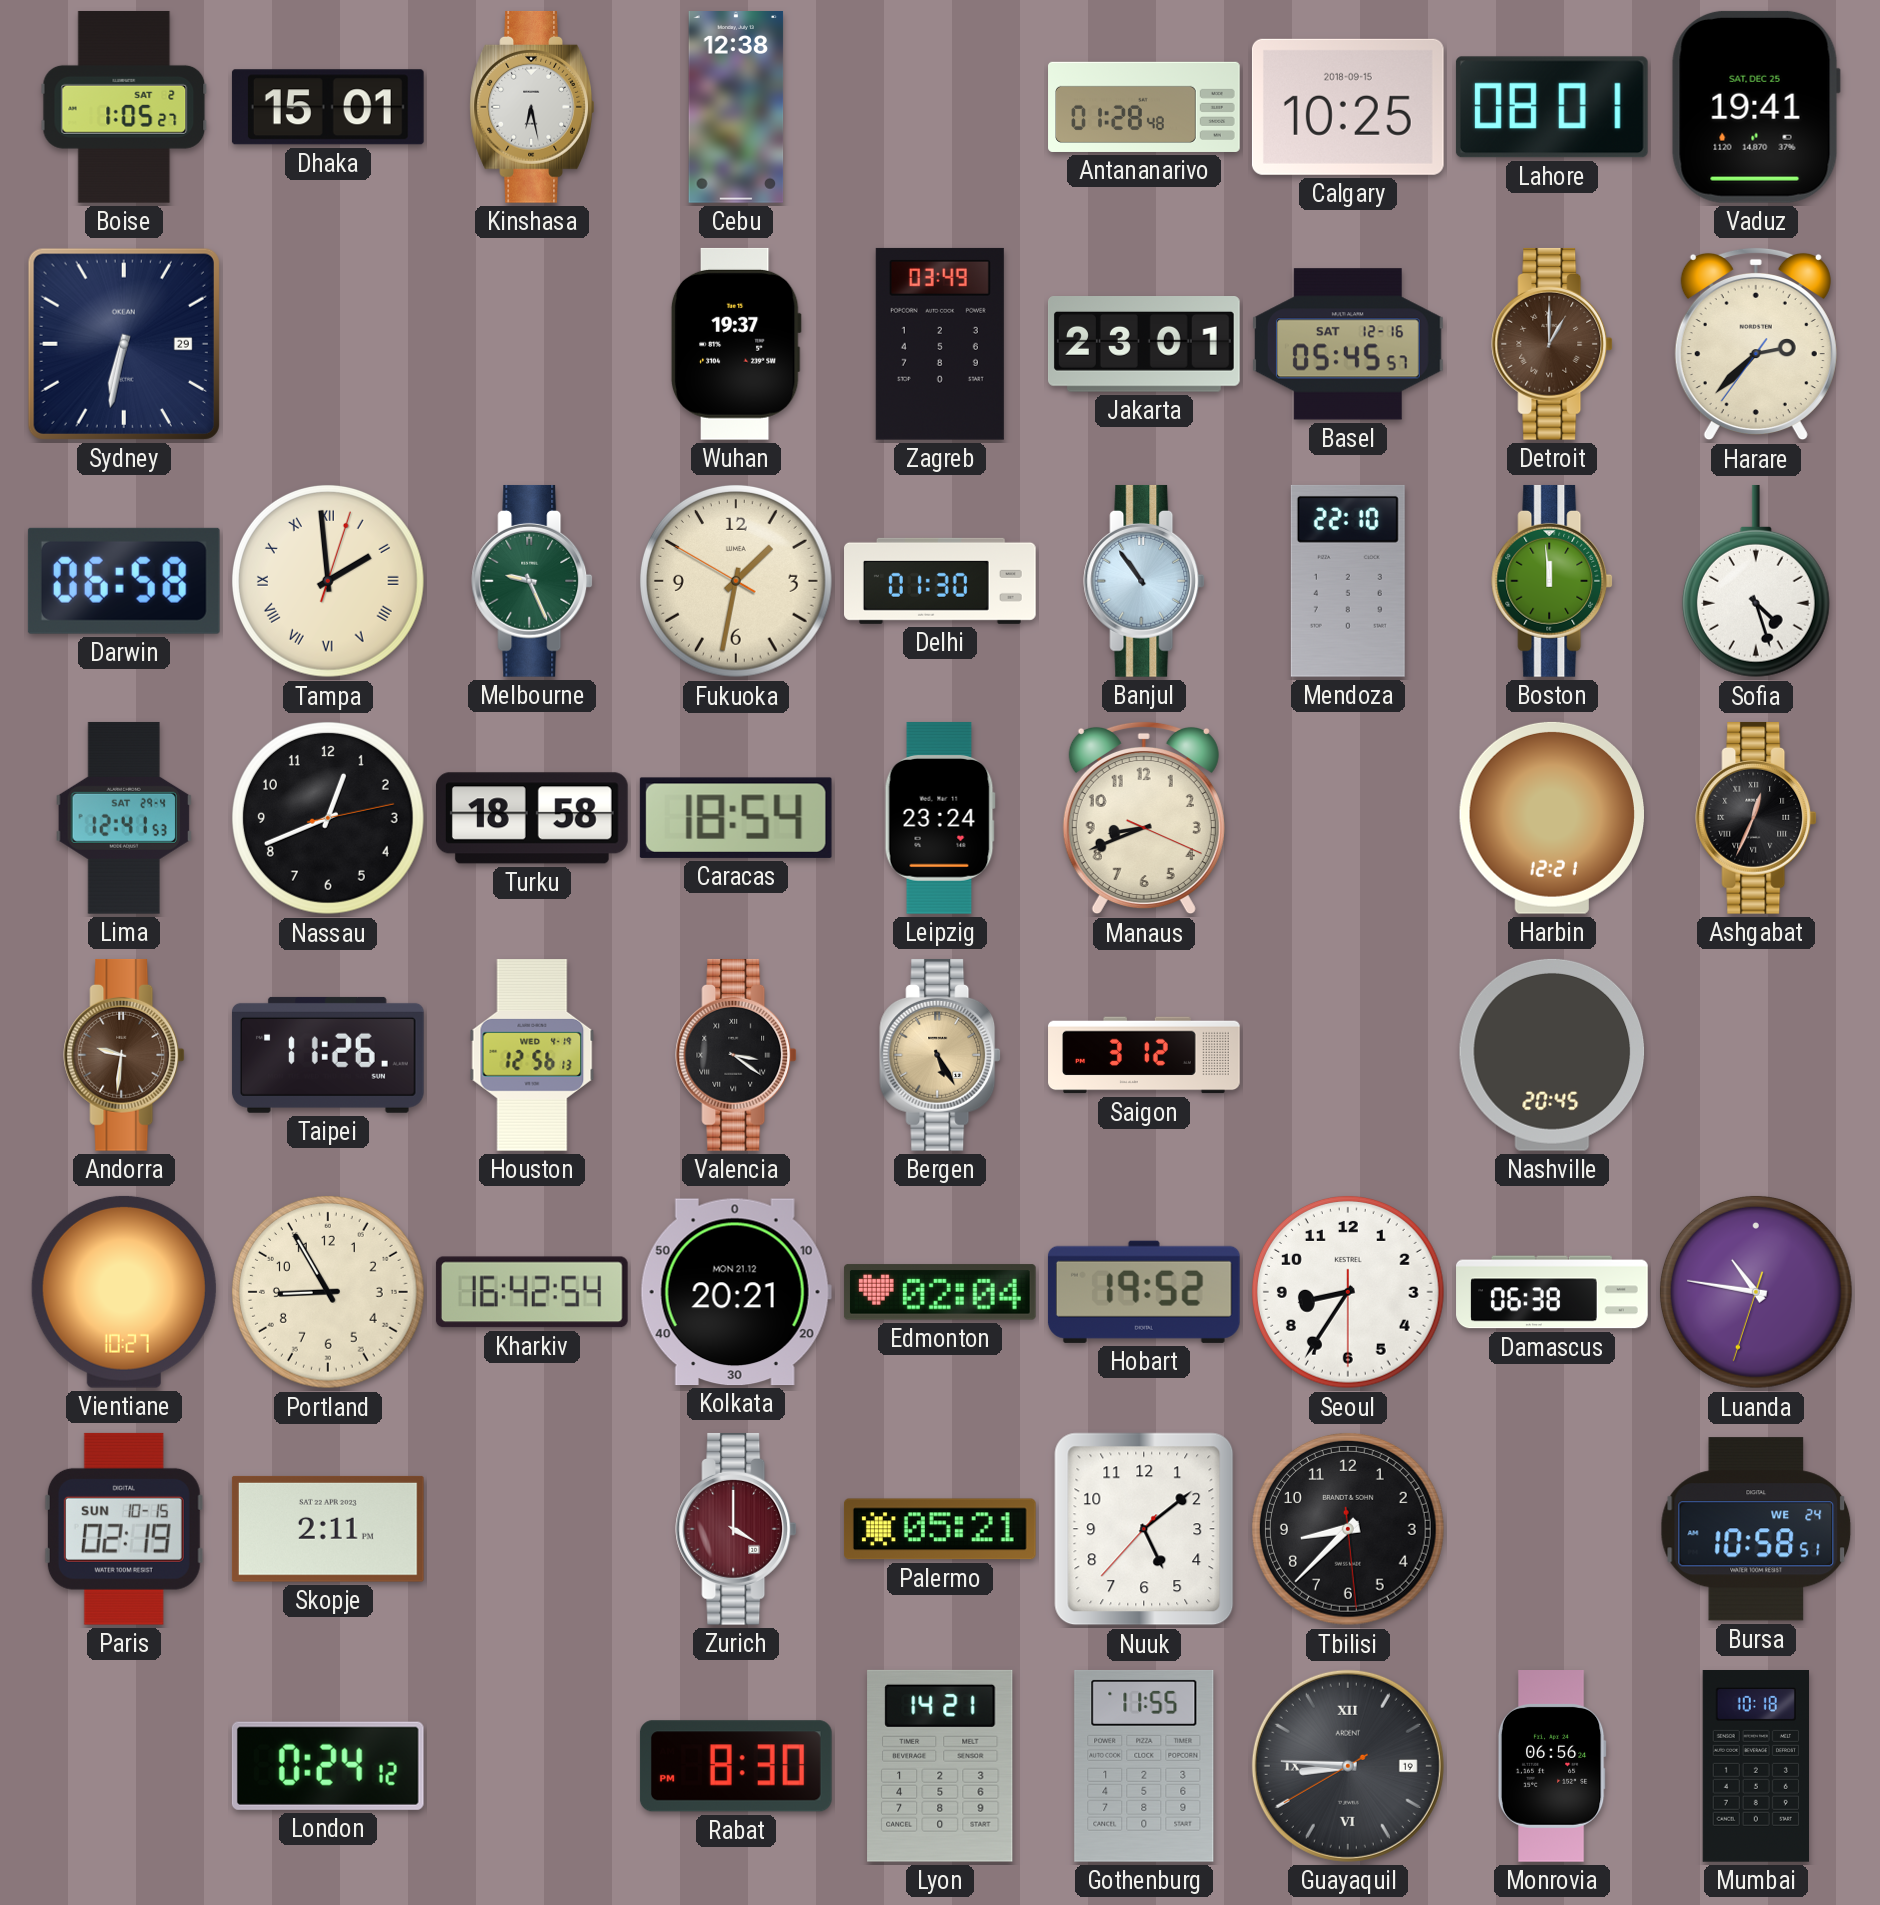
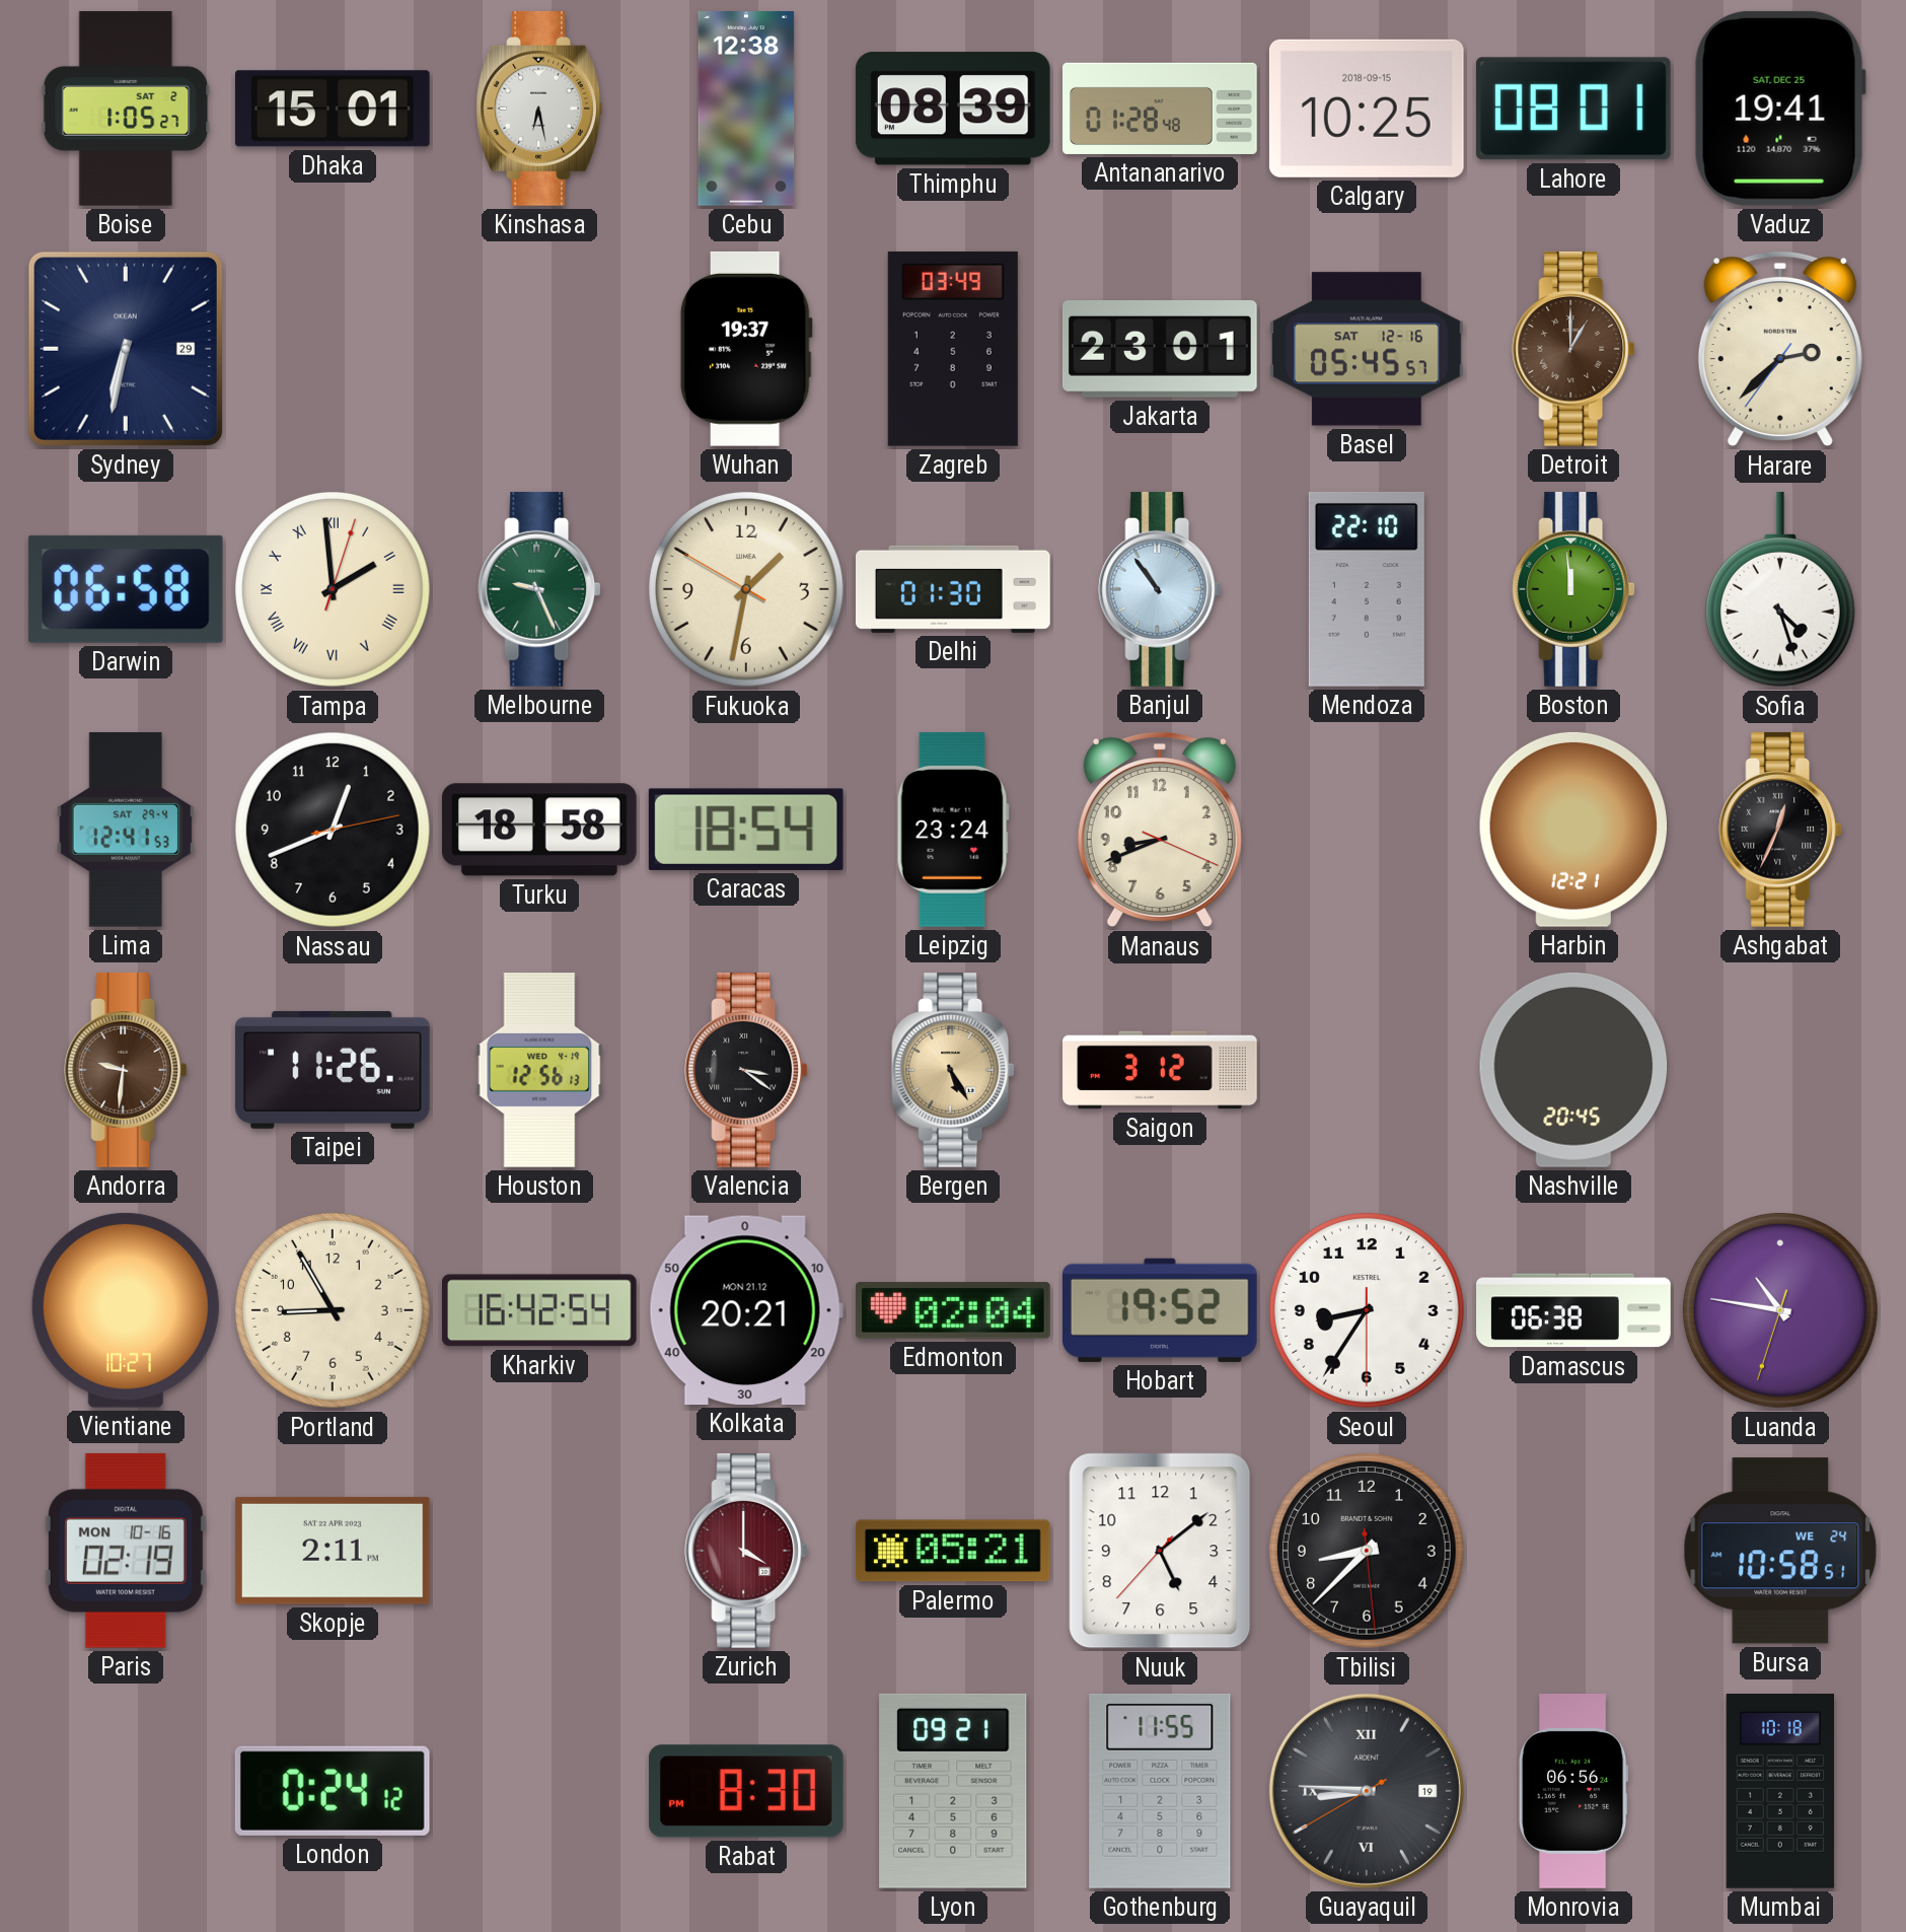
Thimphu: none -> 08:39 (953, 109)
Paris date: SUN 10-15 -> MON 10-16 (126, 1551)
Lyon: 14:21 -> 09:21 (953, 1791)
